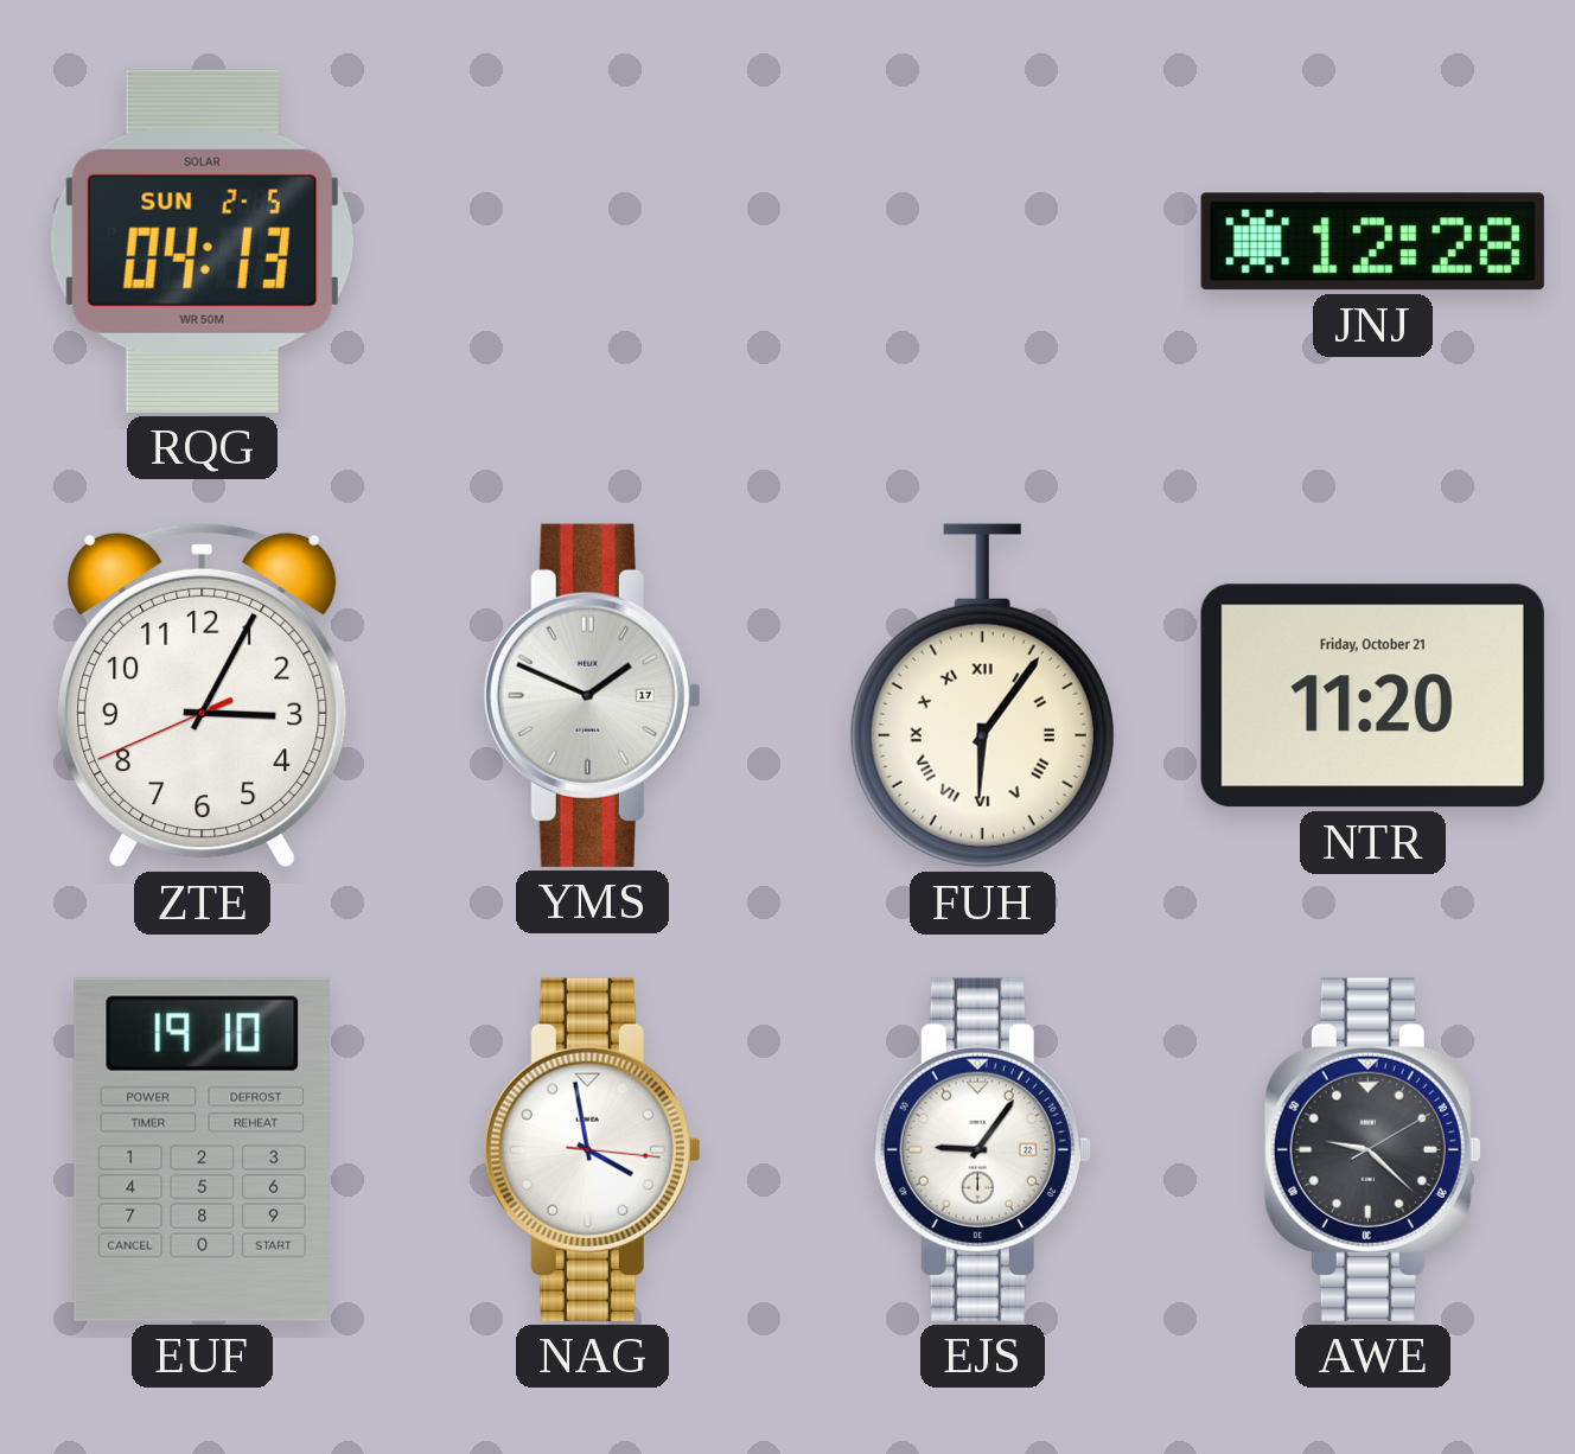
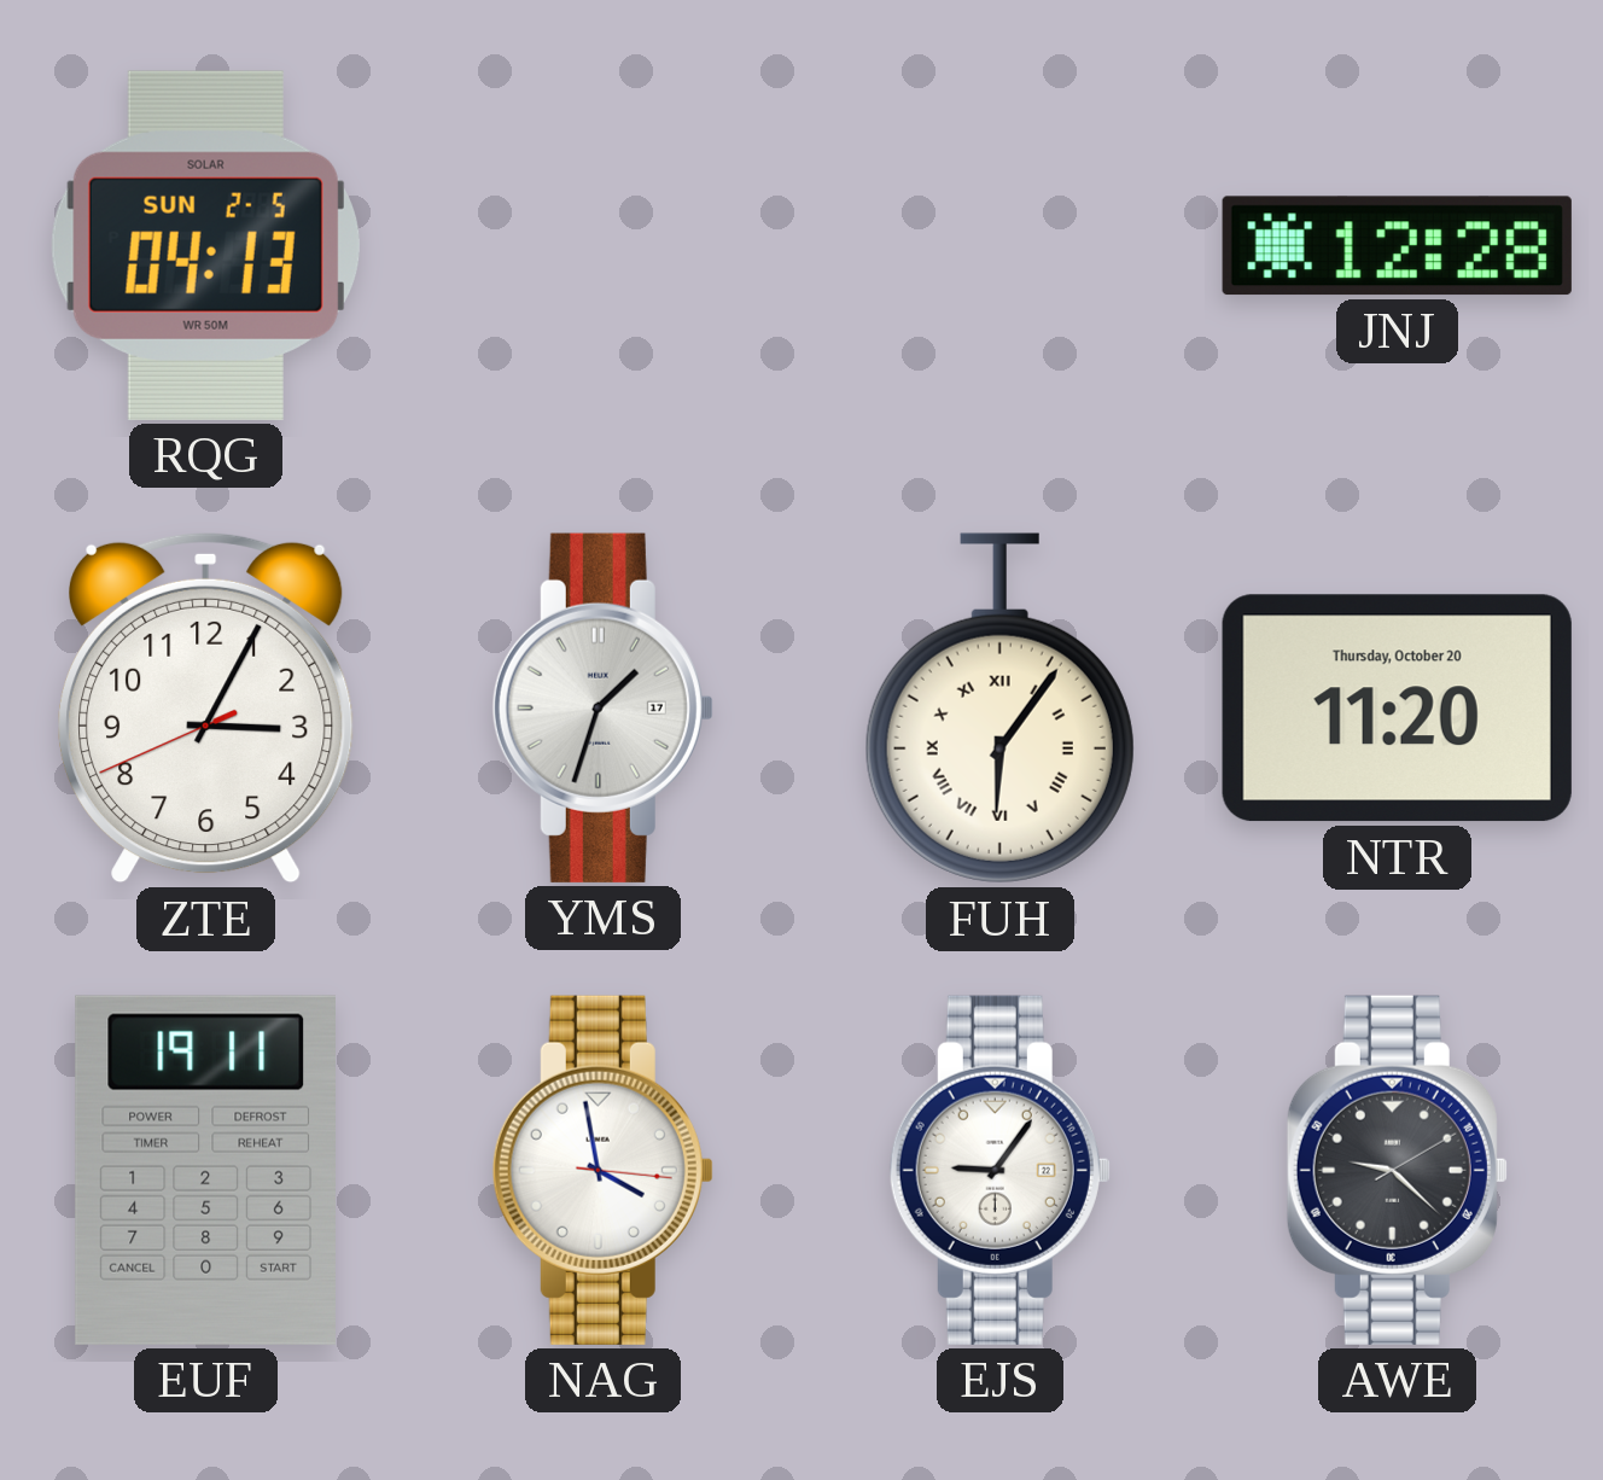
YMS: 1:49 -> 1:33 (602, 707)
NTR date: Friday, October 21 -> Thursday, October 20 (1397, 709)
EUF: 19:10 -> 19:11 (205, 1170)
